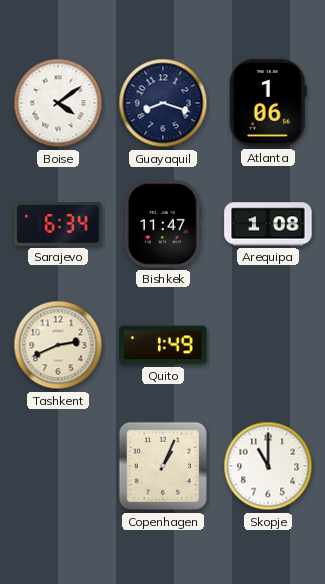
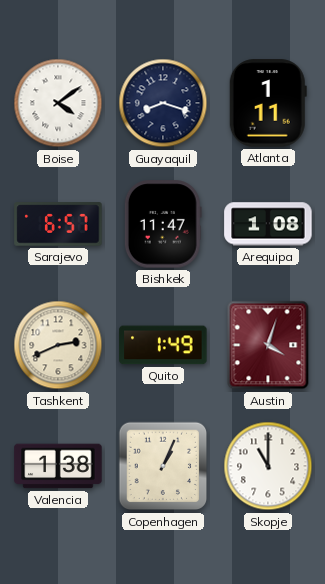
Atlanta: 1:06 -> 1:11 (268, 103)
Sarajevo: 6:34 -> 6:57 (58, 224)
Austin: none -> 4:03 (268, 345)
Valencia: none -> 1:38 (58, 466)
